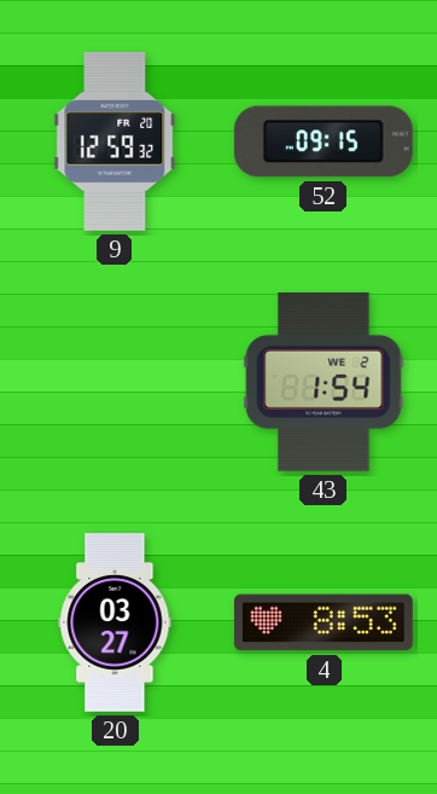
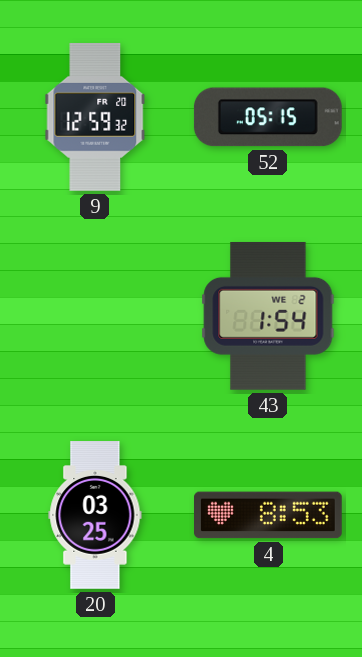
52: 09:15 -> 05:15 (268, 117)
20: 03:27 -> 03:25 (95, 515)
